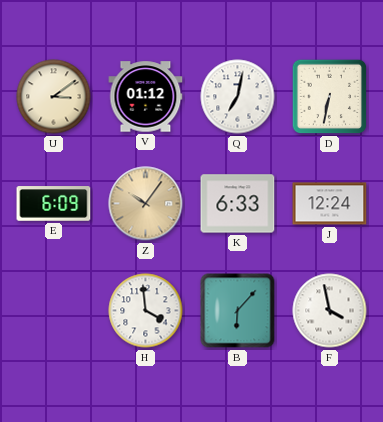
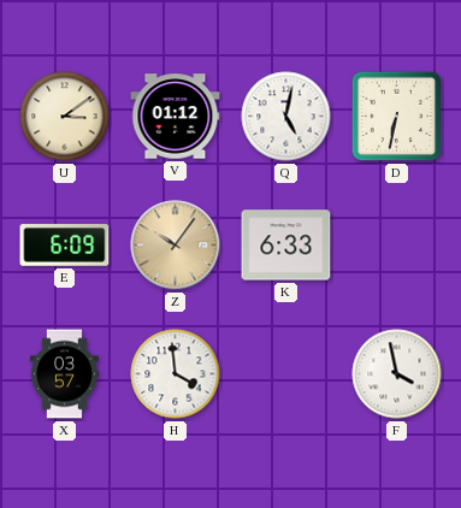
Q: 7:02 -> 5:02 (286, 117)
J: 12:24 -> none (330, 204)
X: none -> 03:57 (64, 374)
B: 6:07 -> none (238, 311)
